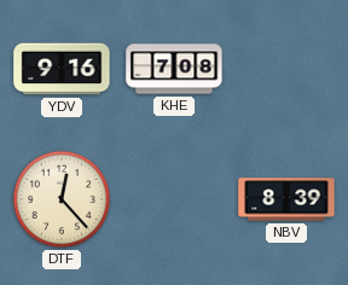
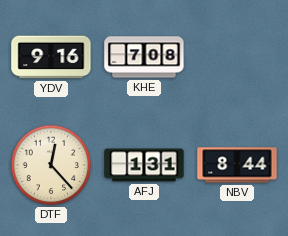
AFJ: none -> 1:31 (144, 165)
NBV: 8:39 -> 8:44 (237, 165)
